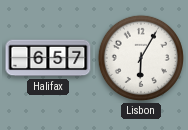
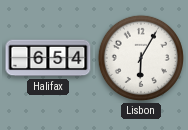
Halifax: 6:57 -> 6:54 (48, 58)
